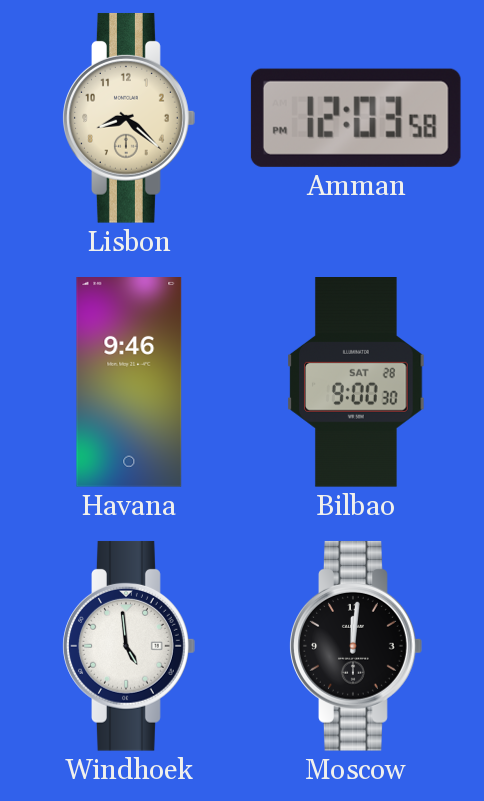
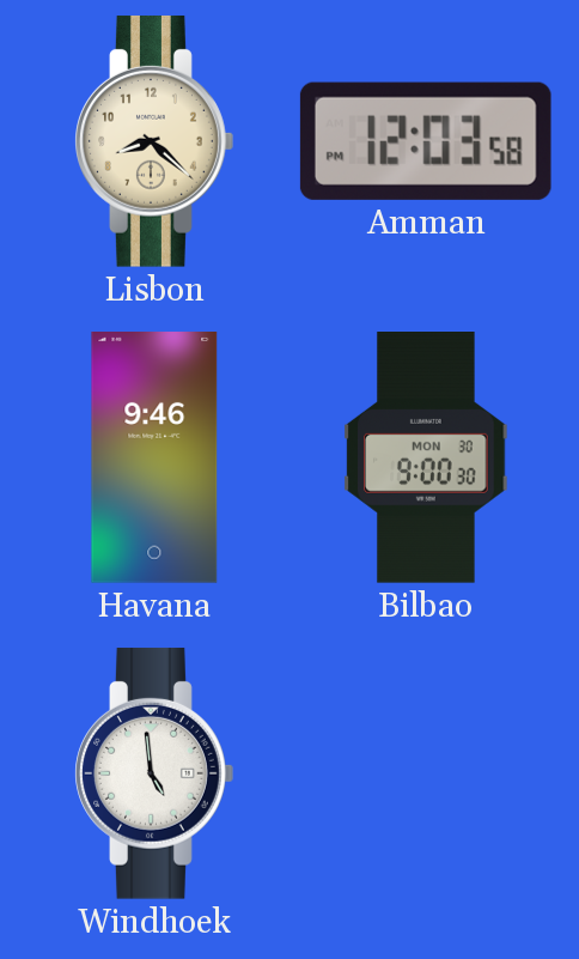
Bilbao date: SAT 28 -> MON 30 (426, 459)
Moscow: 12:01 -> none (356, 646)
